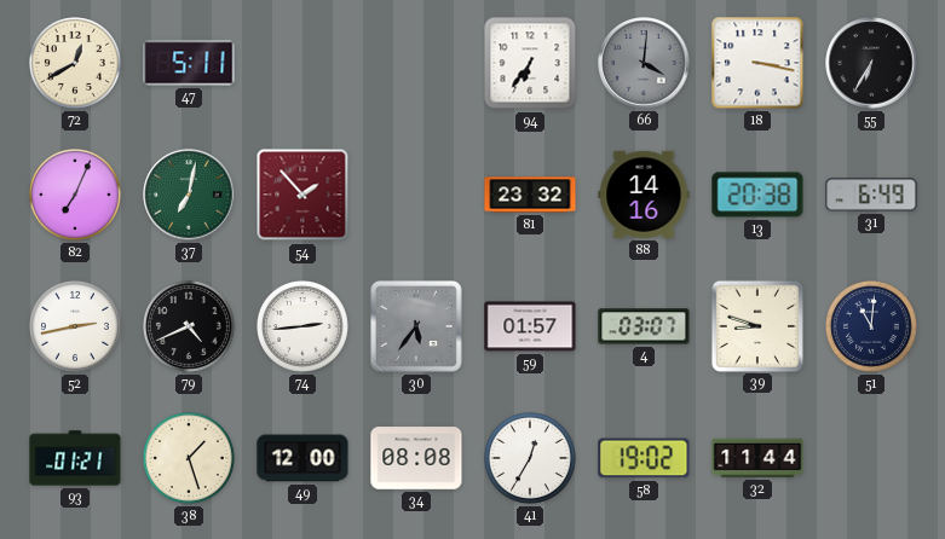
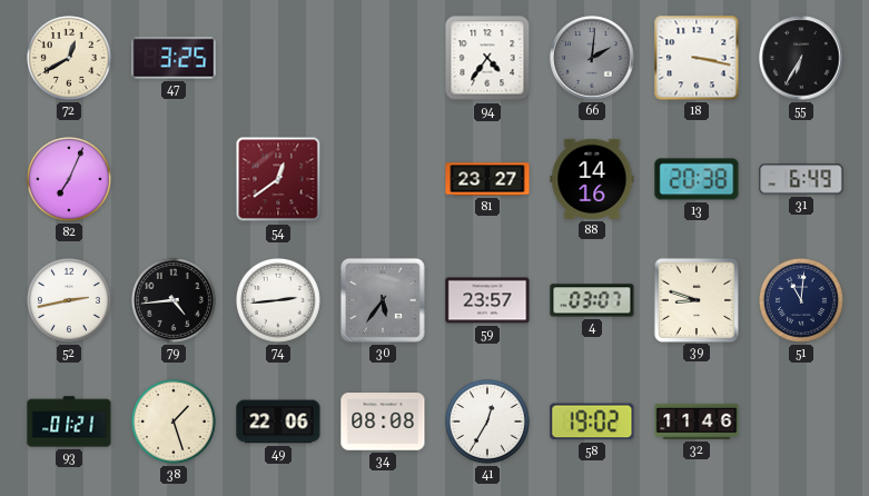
47: 5:11 -> 3:25 (174, 58)
94: 6:36 -> 4:36 (487, 58)
66: 4:01 -> 2:01 (592, 58)
37: 7:02 -> none (189, 195)
54: 1:53 -> 12:39 (278, 179)
81: 23:32 -> 23:27 (487, 179)
79: 4:41 -> 4:44 (175, 301)
59: 01:57 -> 23:57 (487, 300)
49: 12:00 -> 22:06 (278, 421)
32: 11:44 -> 11:46 (697, 421)
